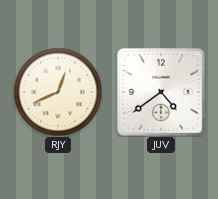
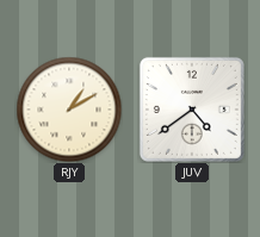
RJY: 12:41 -> 1:10 (69, 110)
